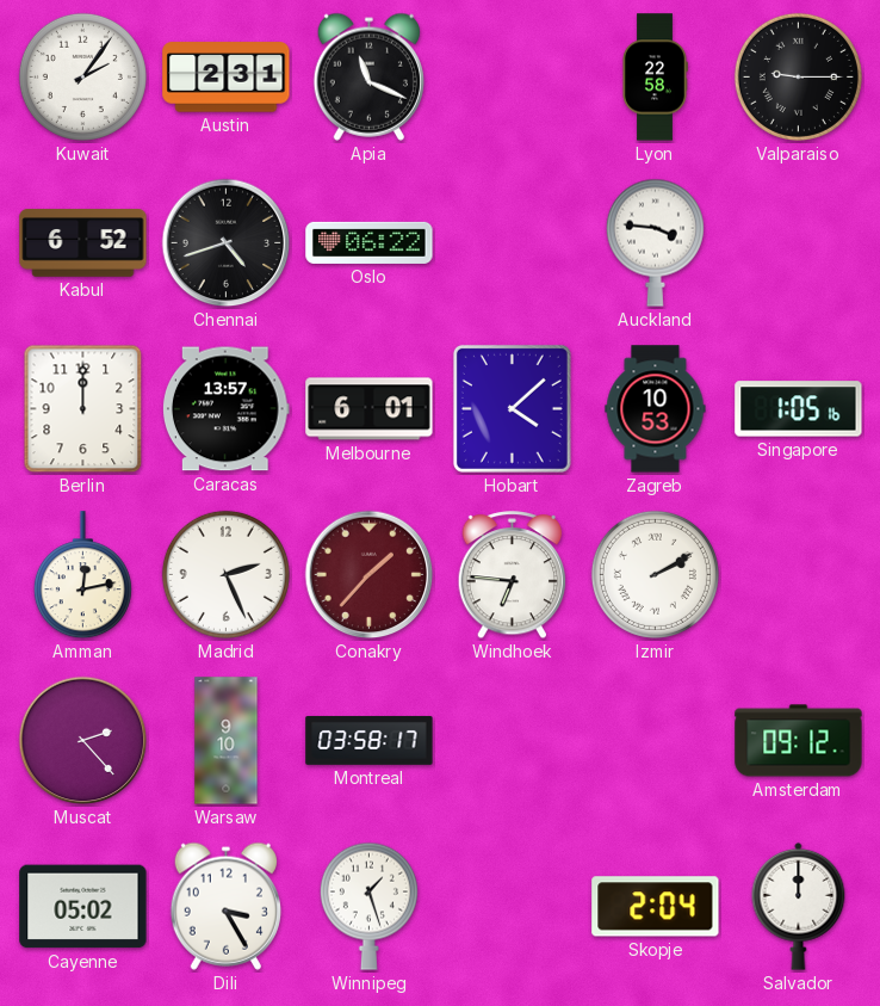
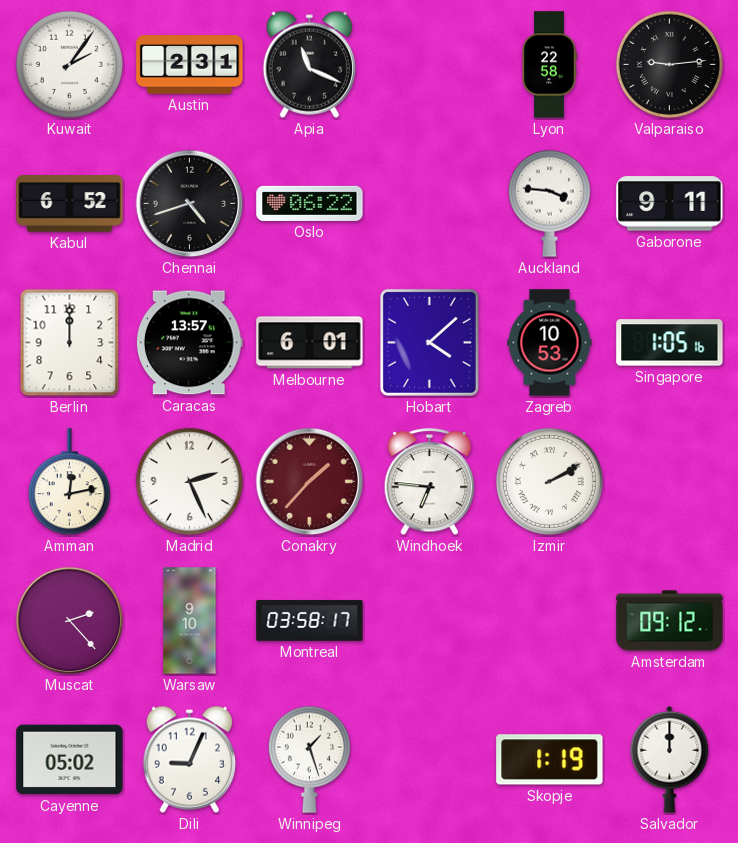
Valparaiso: 9:15 -> 9:14 (669, 64)
Gaborone: none -> 9:11 (670, 204)
Dili: 3:25 -> 9:04 (189, 759)
Skopje: 2:04 -> 1:19 (550, 760)
